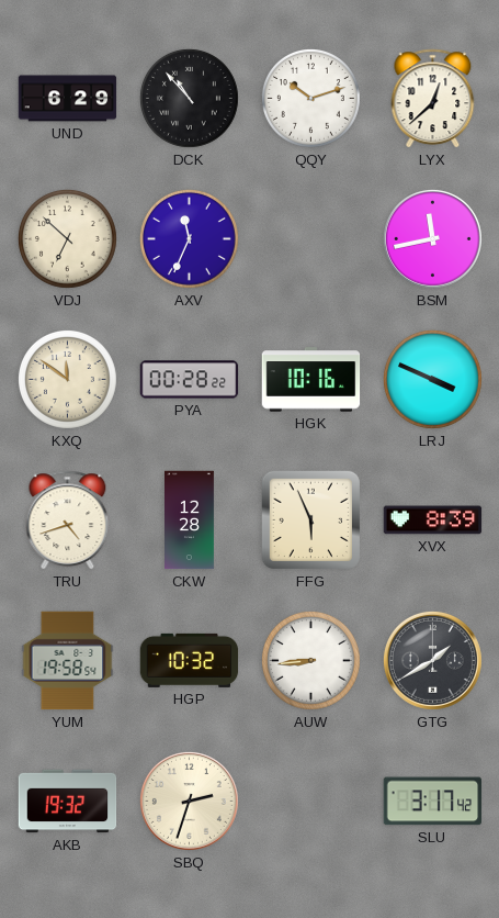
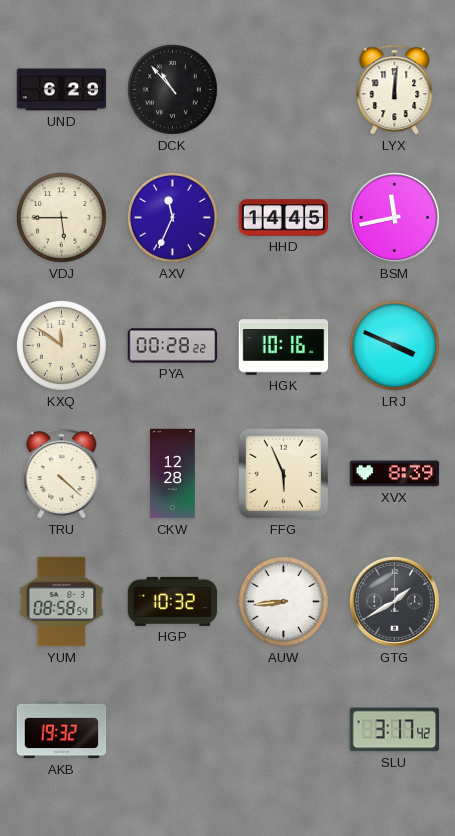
QQY: 10:12 -> none (310, 98)
LYX: 12:38 -> 12:01 (395, 90)
VDJ: 6:52 -> 5:45 (61, 217)
HHD: none -> 14:45 (284, 218)
TRU: 4:42 -> 4:22 (62, 474)
YUM: 19:58 -> 08:58 (62, 602)
SBQ: 2:33 -> none (189, 801)
